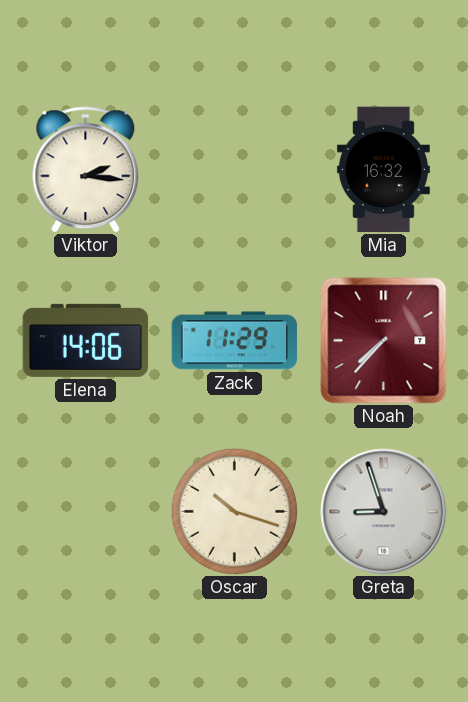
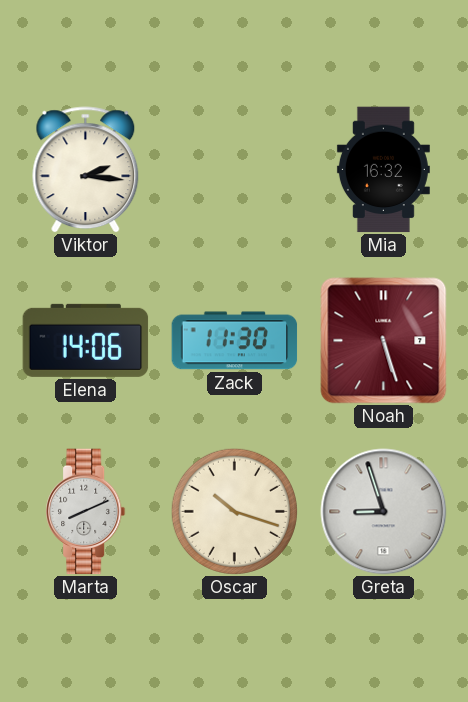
Zack: 11:29 -> 11:30 (235, 341)
Noah: 7:37 -> 5:27 (384, 341)
Marta: none -> 8:11 (86, 512)
